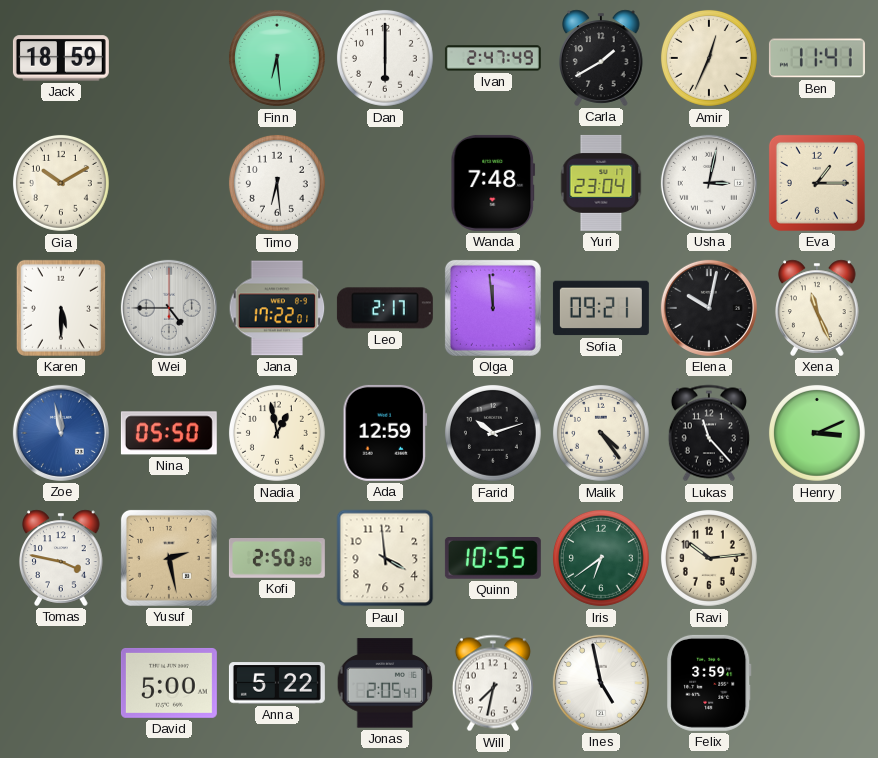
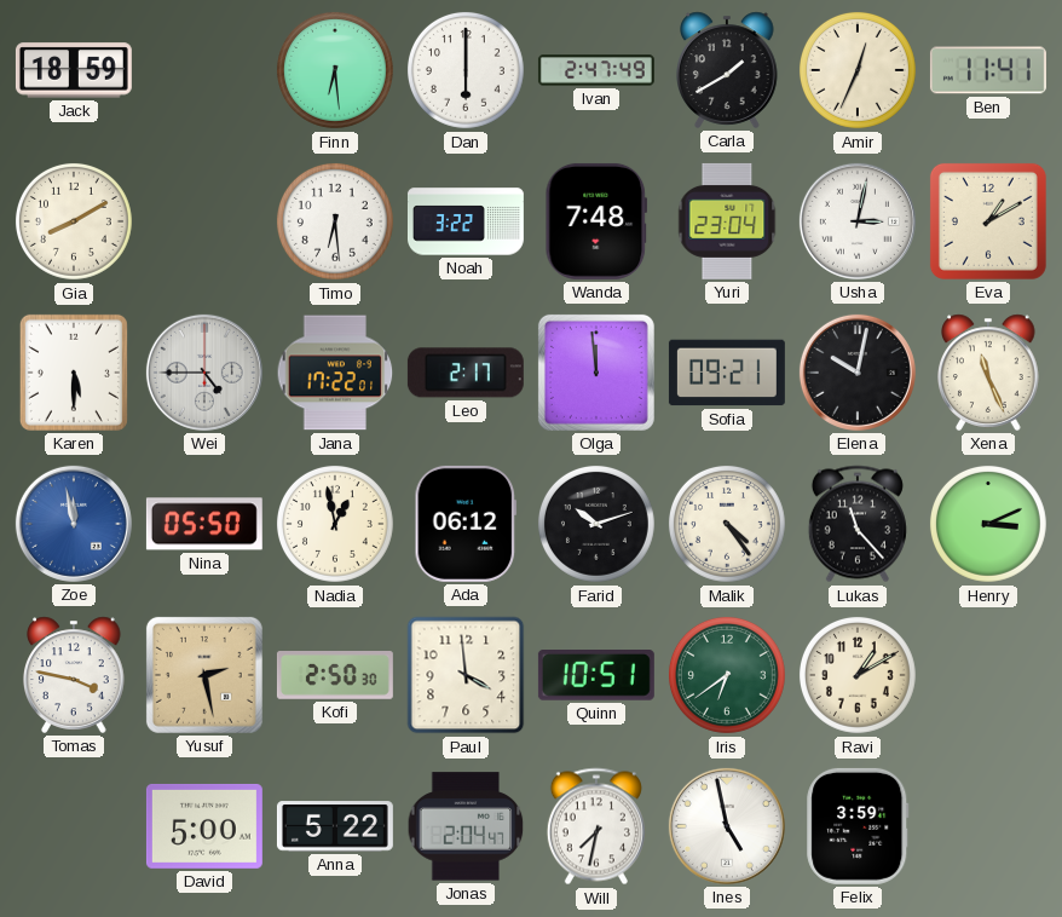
Gia: 10:10 -> 8:10 (74, 221)
Noah: none -> 3:22 (466, 221)
Eva: 1:15 -> 1:10 (988, 221)
Ada: 12:59 -> 06:12 (466, 524)
Quinn: 10:55 -> 10:51 (596, 676)
Ravi: 10:14 -> 1:10 (858, 675)
Jonas: 2:05 -> 2:04 (466, 826)
